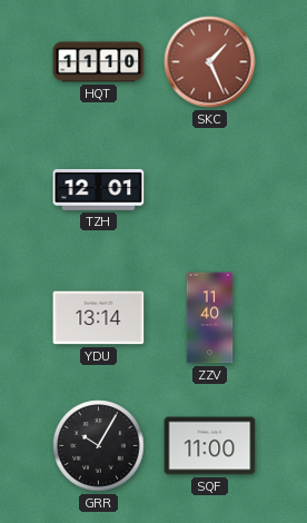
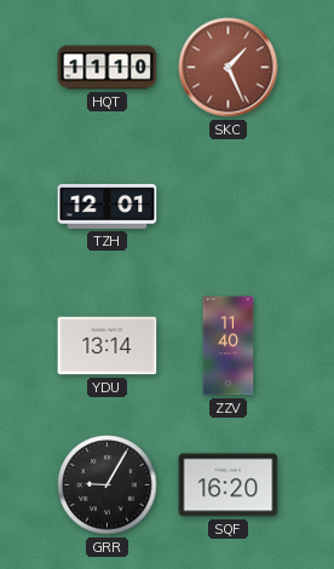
GRR: 10:05 -> 9:05 (108, 485)
SQF: 11:00 -> 16:20 (229, 485)
